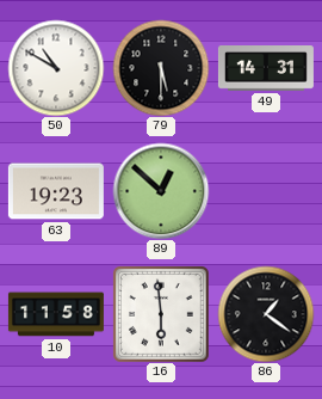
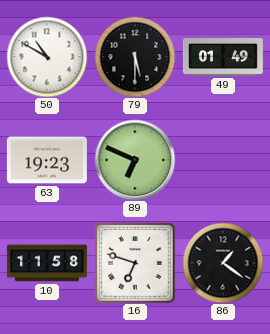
49: 14:31 -> 01:49 (223, 58)
89: 12:52 -> 6:49 (135, 160)
16: 5:59 -> 6:48 (135, 263)
